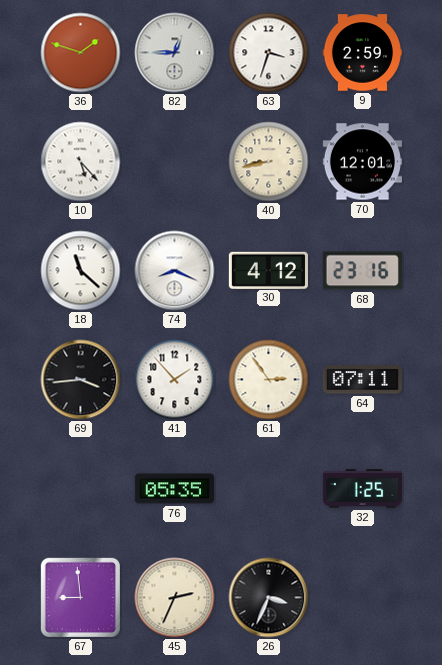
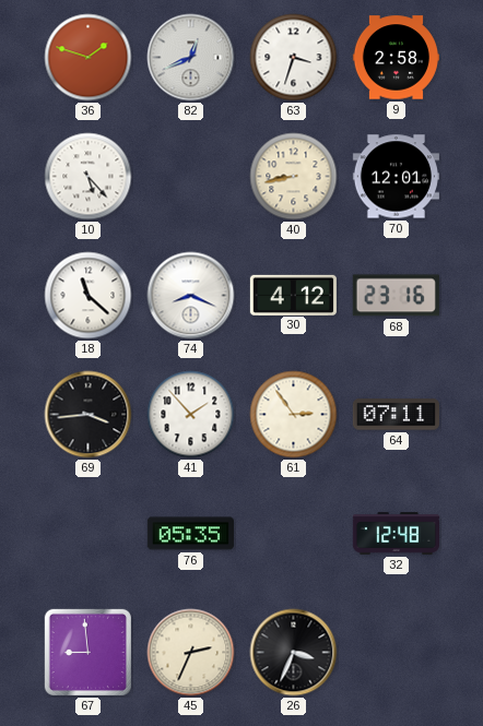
82: 12:45 -> 12:41 (191, 58)
9: 2:59 -> 2:58 (396, 58)
32: 1:25 -> 12:48 (396, 534)
